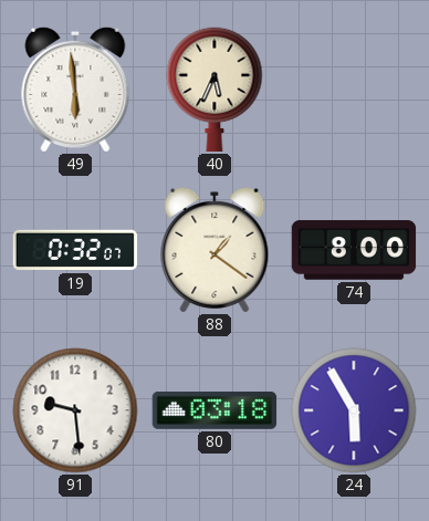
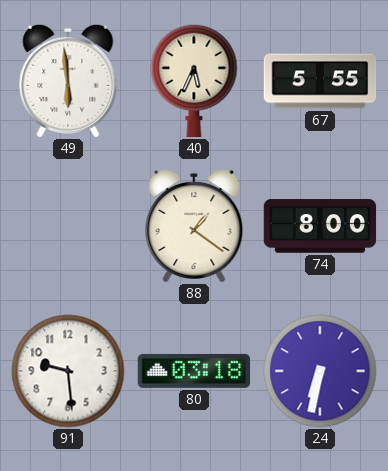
67: none -> 5:55 (320, 81)
19: 0:32 -> none (75, 250)
24: 5:55 -> 6:32 (320, 371)
